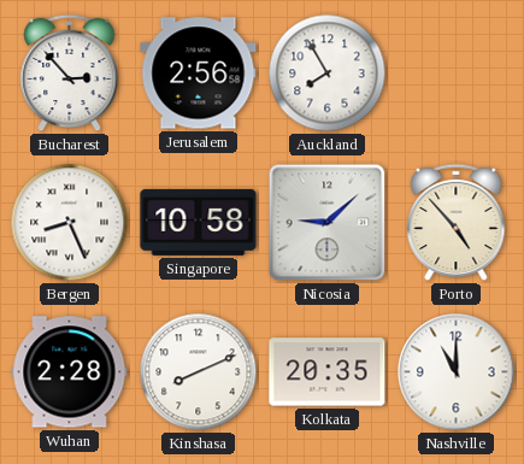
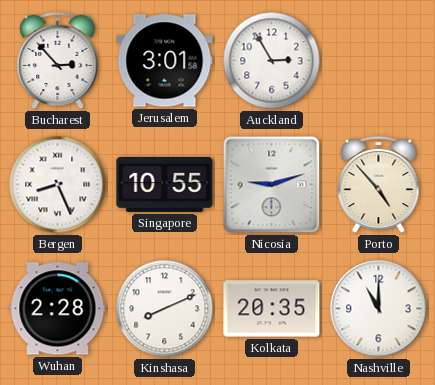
Jerusalem: 2:56 -> 3:01 (165, 61)
Auckland: 7:55 -> 2:55 (272, 61)
Singapore: 10:58 -> 10:55 (165, 184)
Nicosia: 9:08 -> 9:12 (272, 185)
